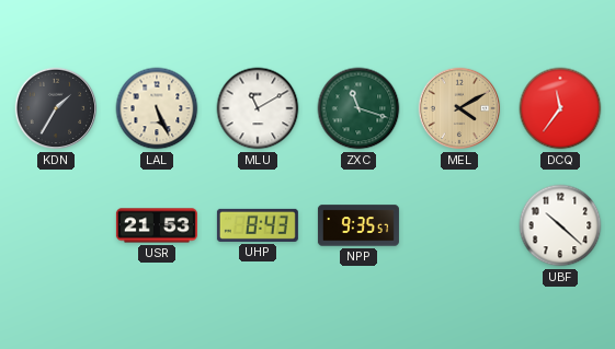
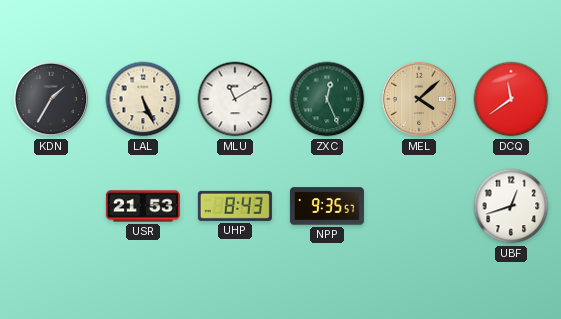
ZXC: 11:18 -> 12:26 (327, 99)
MEL: 4:10 -> 4:08 (419, 99)
DCQ: 11:36 -> 11:39 (511, 99)
UBF: 10:22 -> 12:42 (511, 206)
